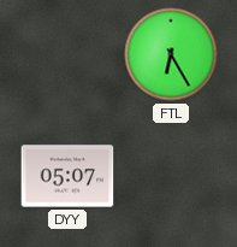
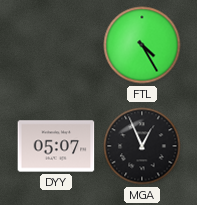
FTL: 6:25 -> 4:25 (142, 45)
MGA: none -> 12:56 (142, 146)
